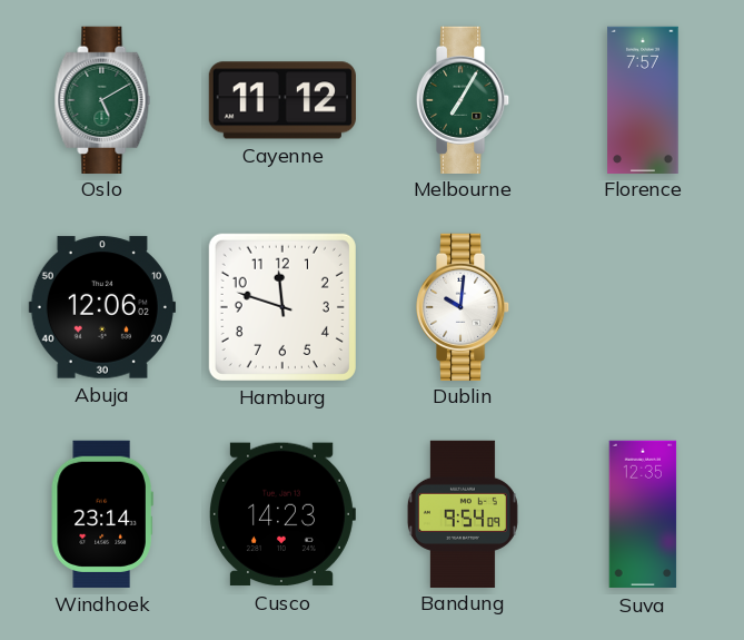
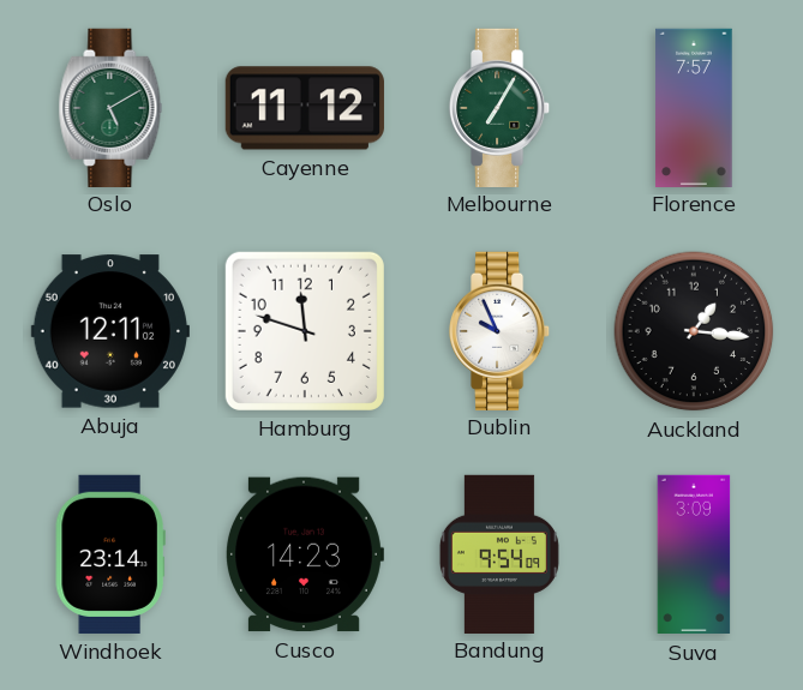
Abuja: 12:06 -> 12:11 (110, 331)
Dublin: 10:01 -> 9:56 (501, 330)
Auckland: none -> 1:16 (694, 331)
Suva: 12:35 -> 3:09 (694, 554)
